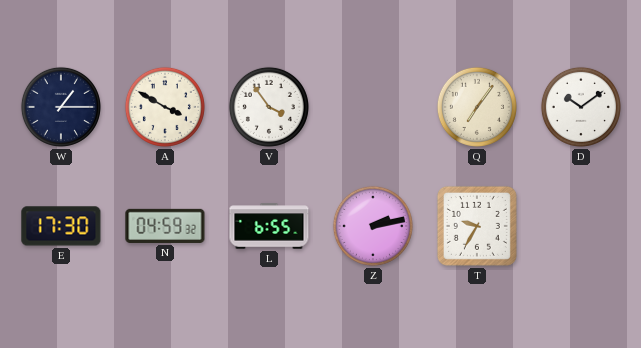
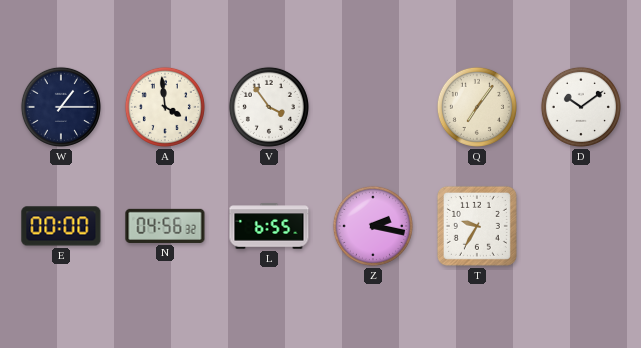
A: 3:50 -> 3:59 (165, 107)
E: 17:30 -> 00:00 (61, 226)
N: 04:59 -> 04:56 (165, 226)
Z: 2:13 -> 2:17 (373, 226)
